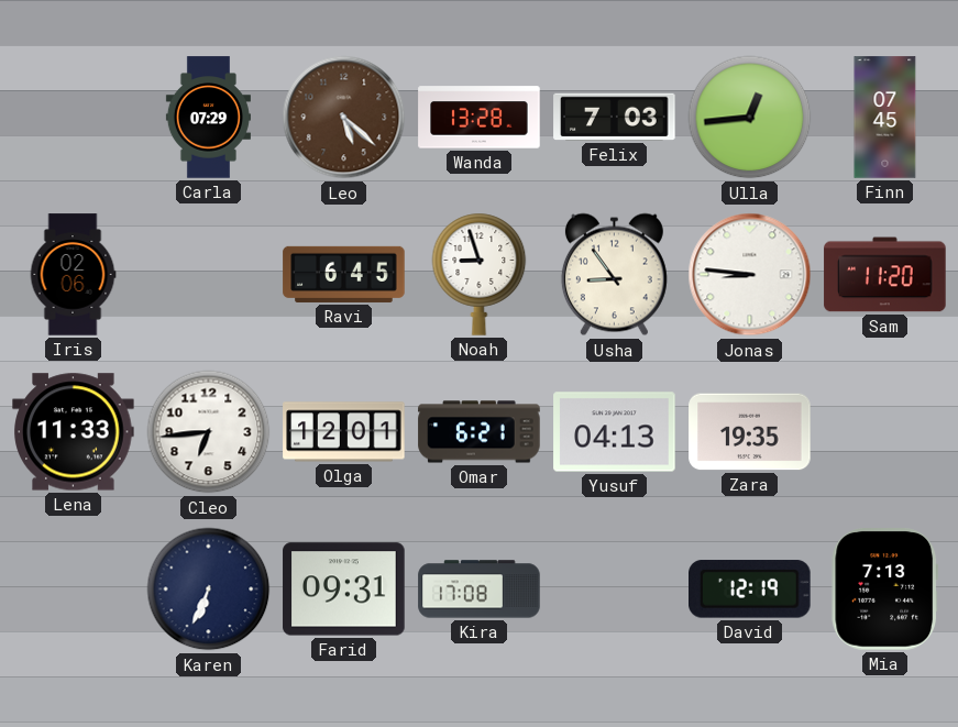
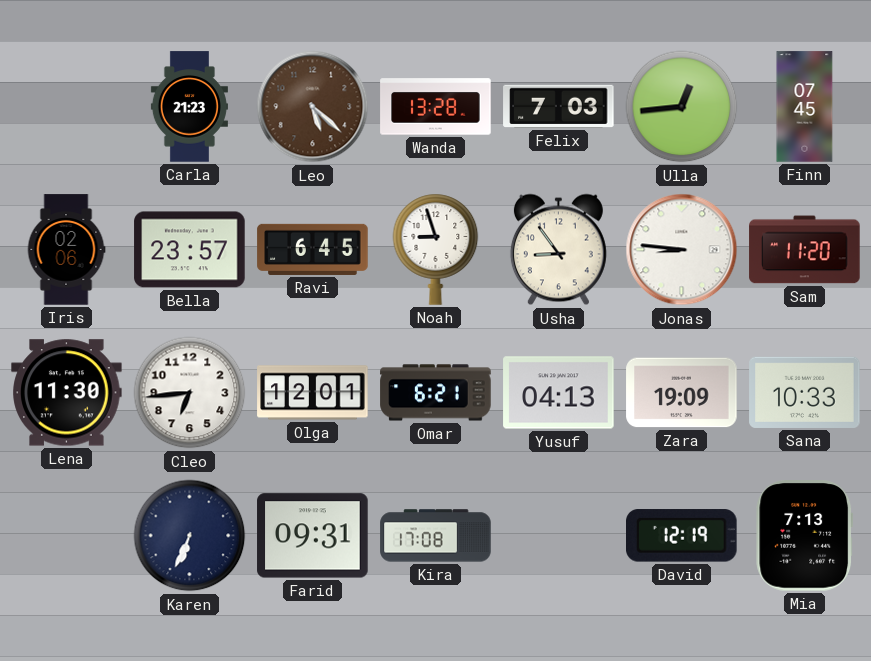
Carla: 07:29 -> 21:23 (189, 107)
Bella: none -> 23:57 (190, 250)
Lena: 11:33 -> 11:30 (67, 393)
Zara: 19:35 -> 19:09 (682, 393)
Sana: none -> 10:33 (805, 392)
